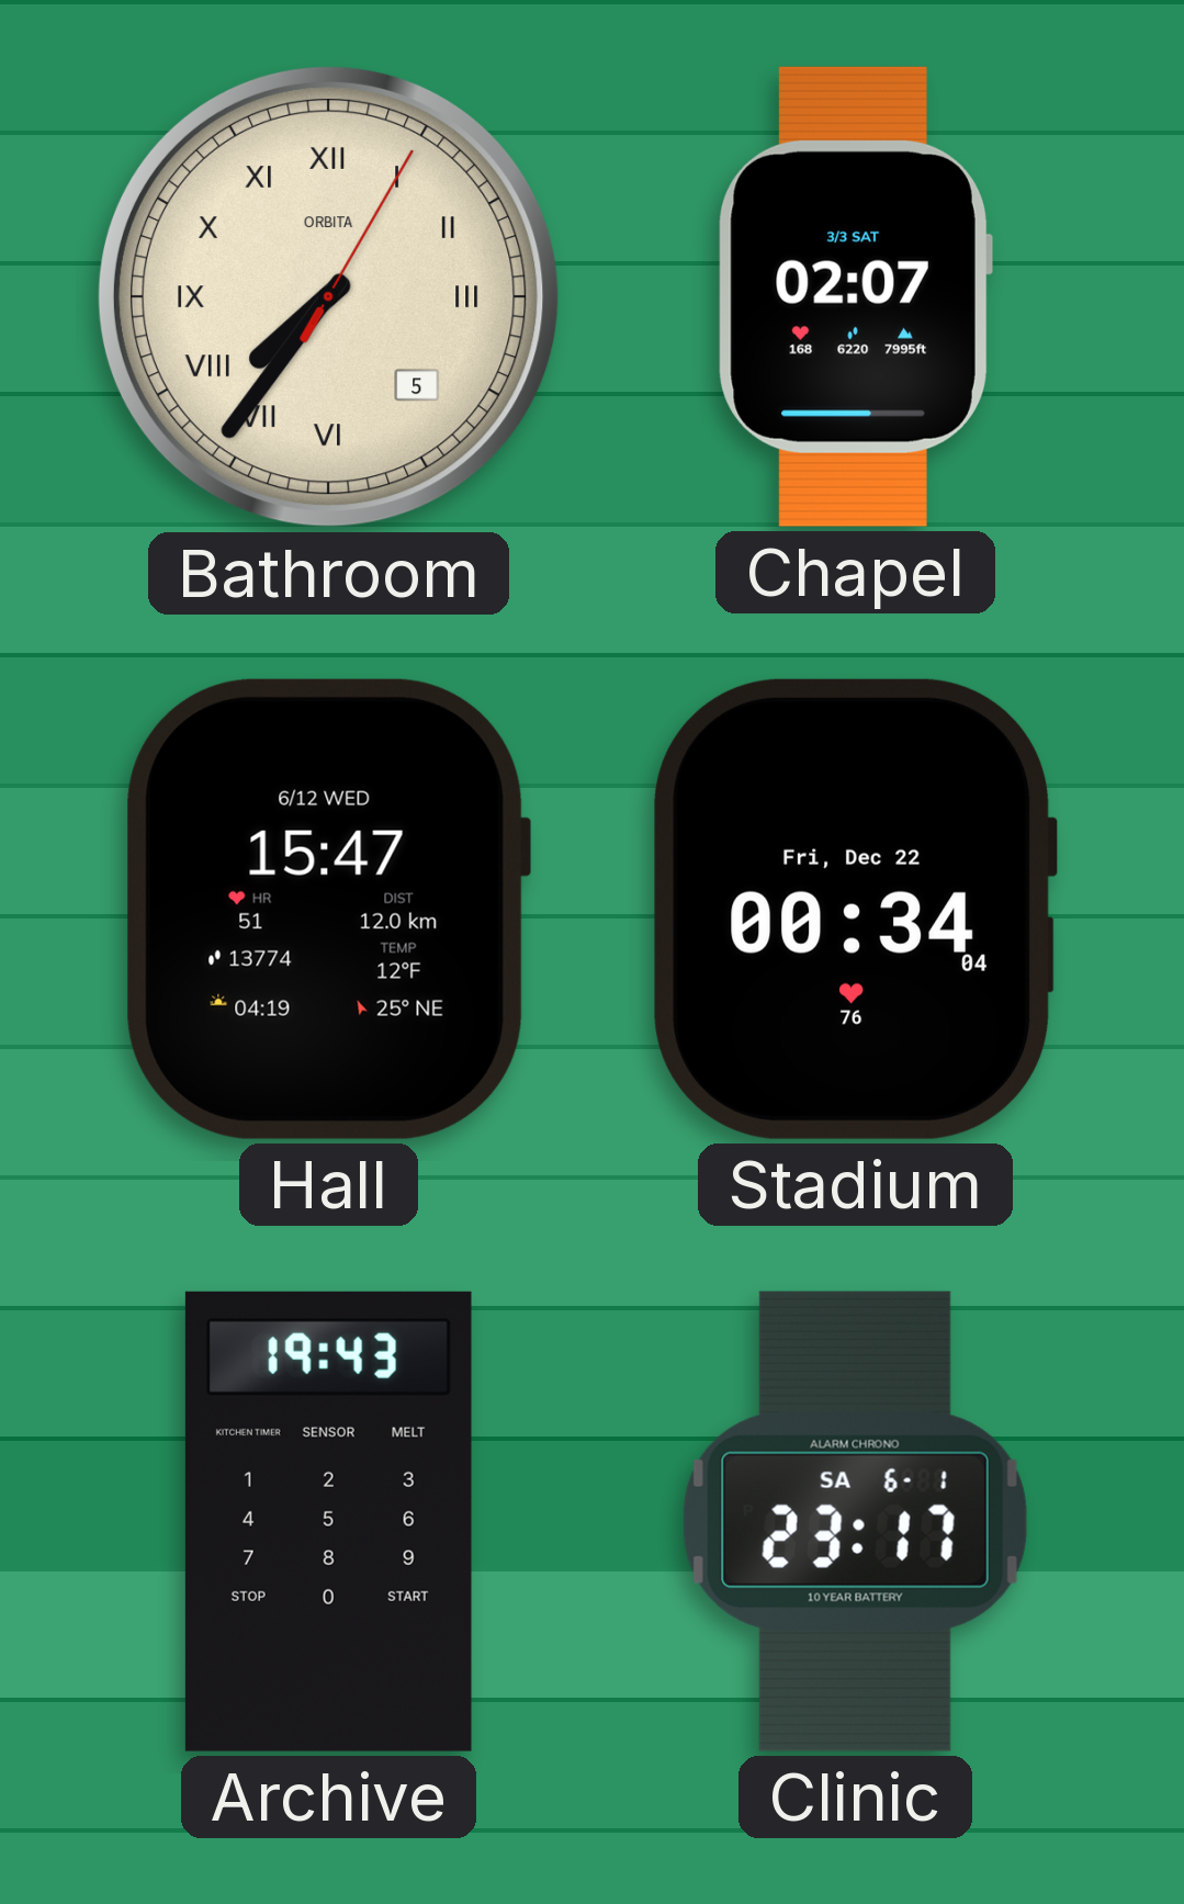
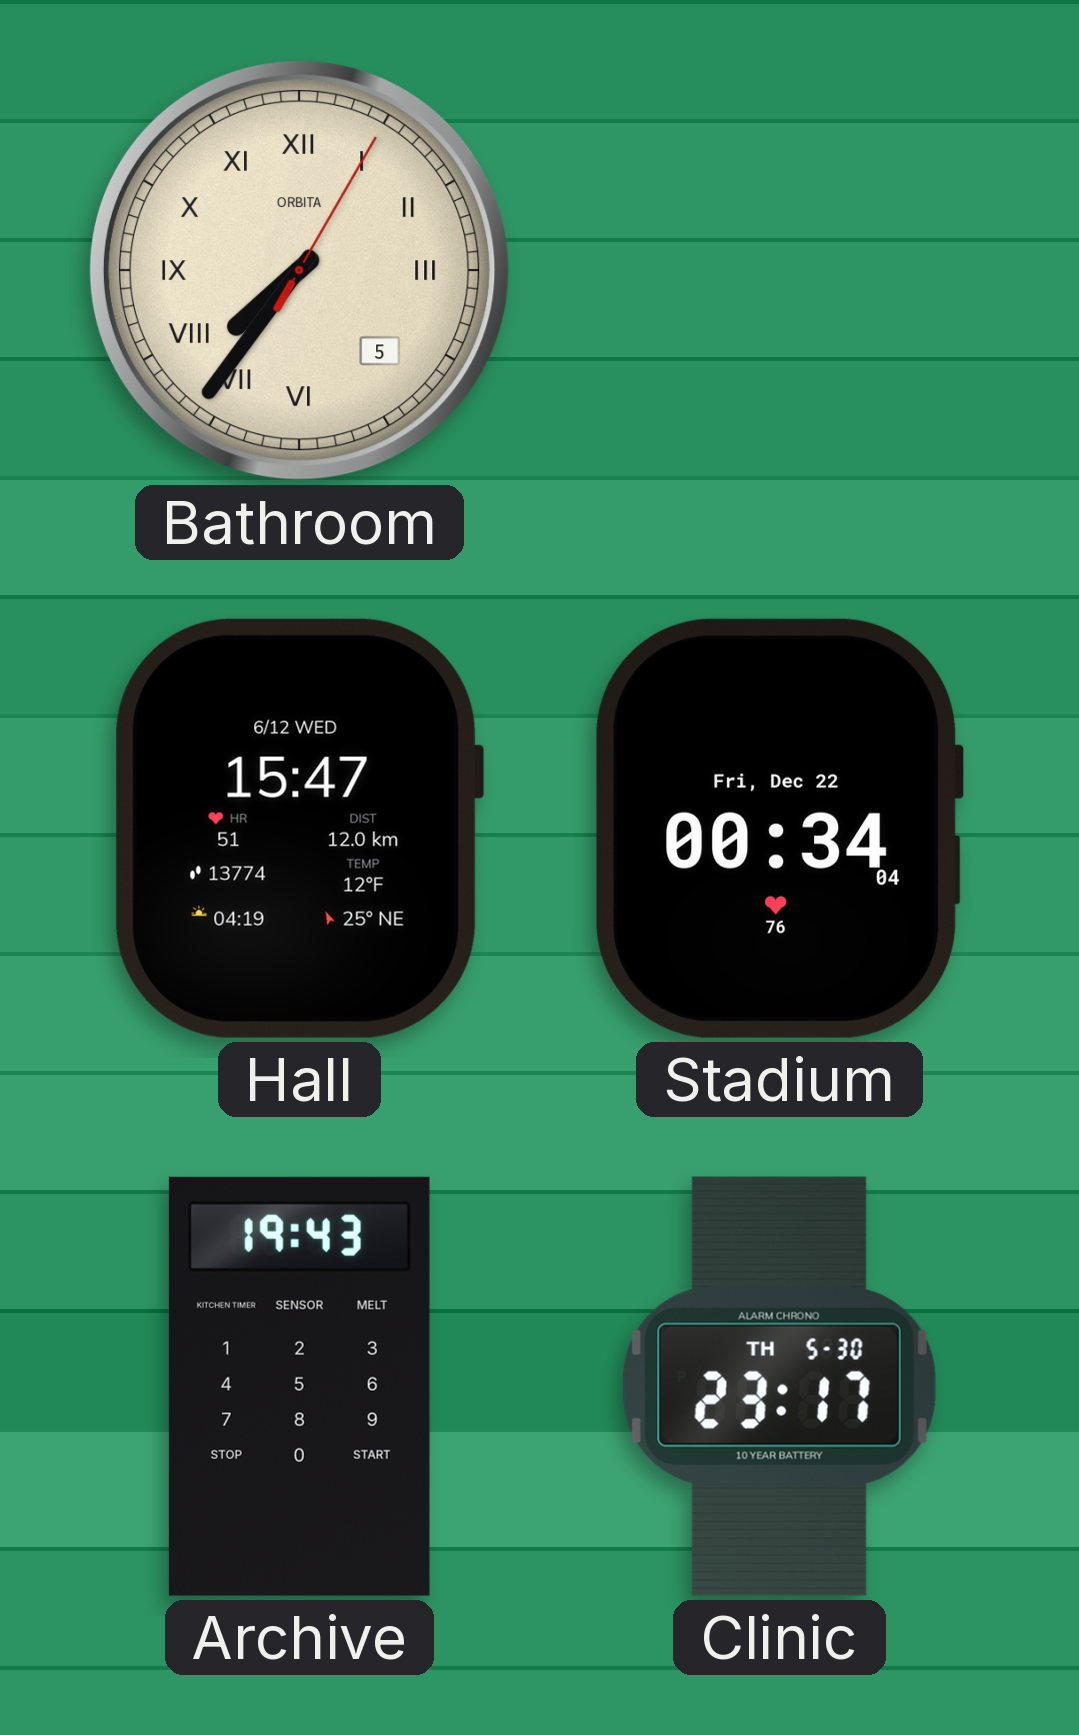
Chapel: 02:07 -> none (855, 296)
Clinic date: SA 6-1 -> TH 5-30 (779, 1386)
